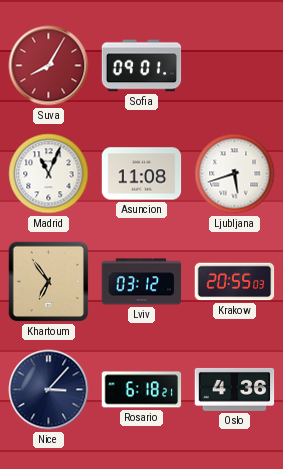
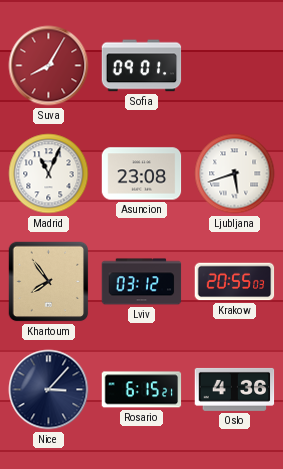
Asuncion: 11:08 -> 23:08 (142, 174)
Khartoum: 6:54 -> 7:54 (49, 282)
Rosario: 6:18 -> 6:15 (142, 390)
